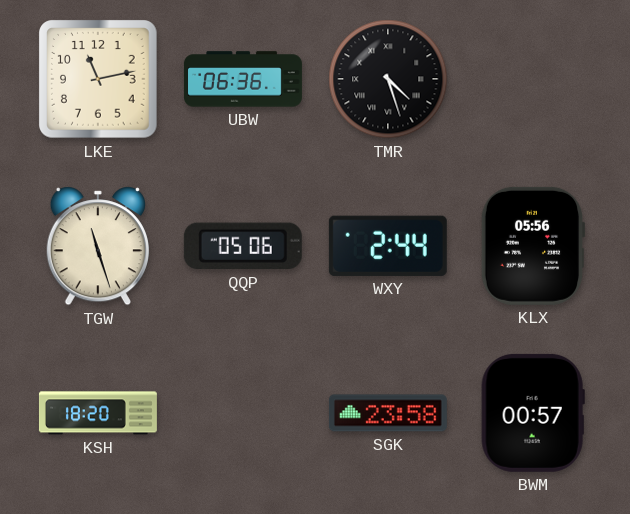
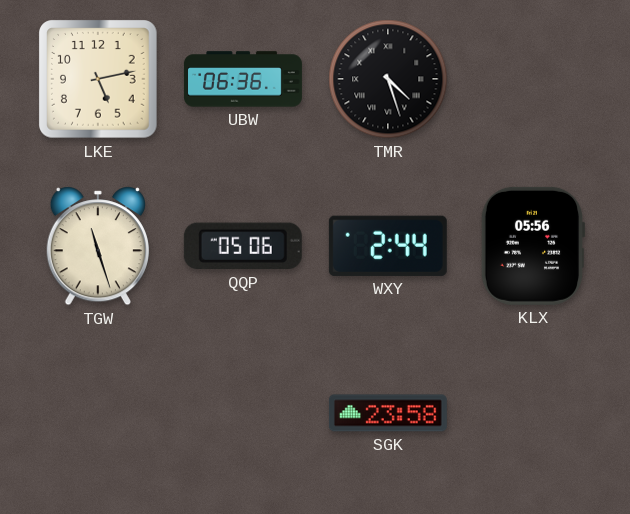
LKE: 11:13 -> 5:13 (98, 79)
KSH: 18:20 -> none (98, 413)
BWM: 00:57 -> none (533, 413)
